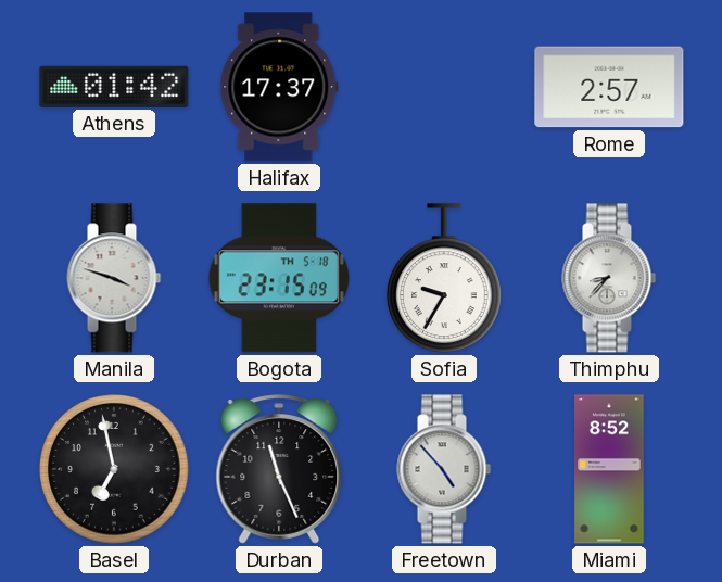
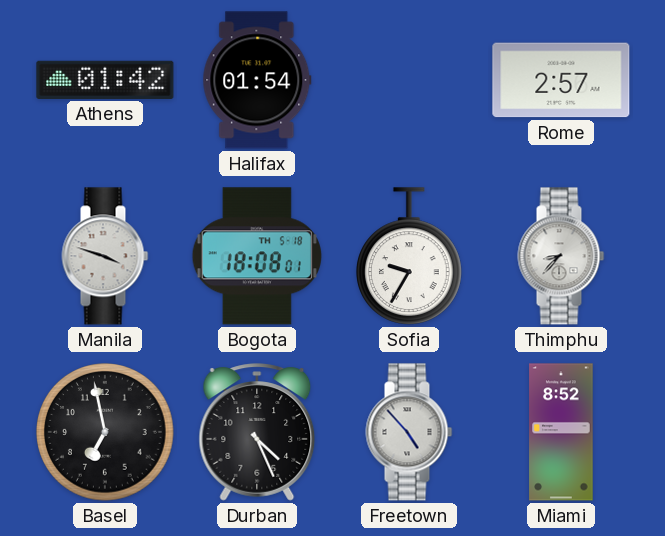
Halifax: 17:37 -> 01:54 (257, 80)
Bogota: 23:15 -> 18:08 (257, 256)
Durban: 11:26 -> 4:26 (257, 432)
